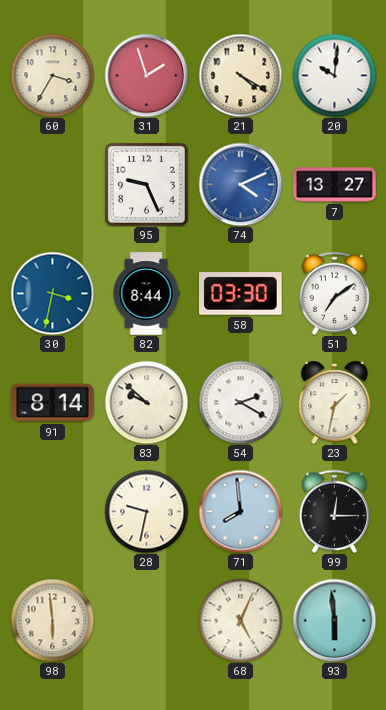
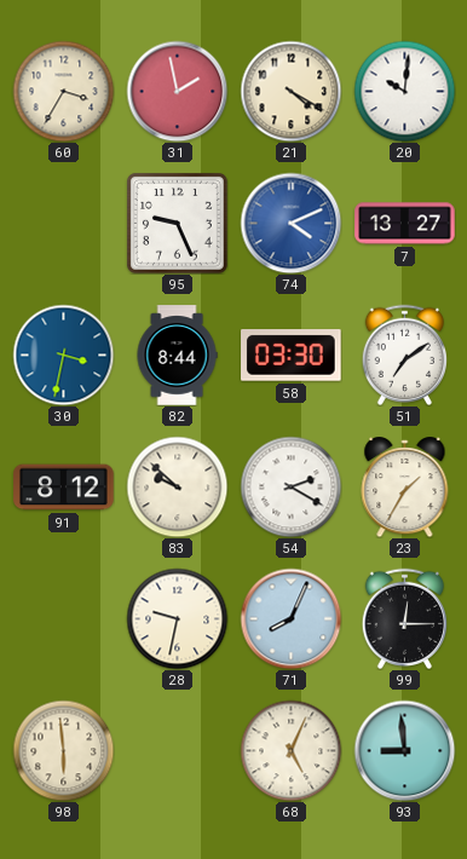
31: 1:57 -> 1:58 (177, 91)
91: 8:14 -> 8:12 (64, 488)
23: 1:32 -> 1:35 (405, 488)
71: 7:59 -> 8:04 (290, 618)
93: 5:59 -> 8:59 (404, 750)
